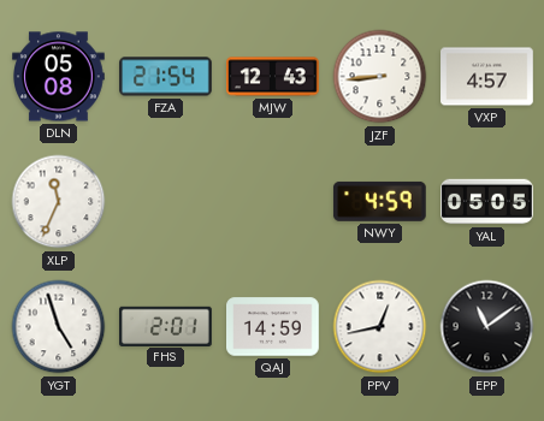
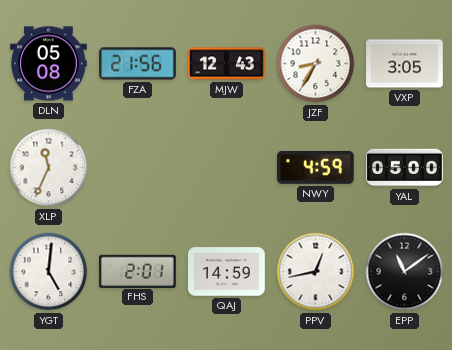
FZA: 21:54 -> 21:56 (138, 64)
JZF: 8:44 -> 8:35 (316, 64)
VXP: 4:57 -> 3:05 (405, 64)
YAL: 05:05 -> 05:00 (405, 168)
YGT: 4:57 -> 5:01 (49, 272)
